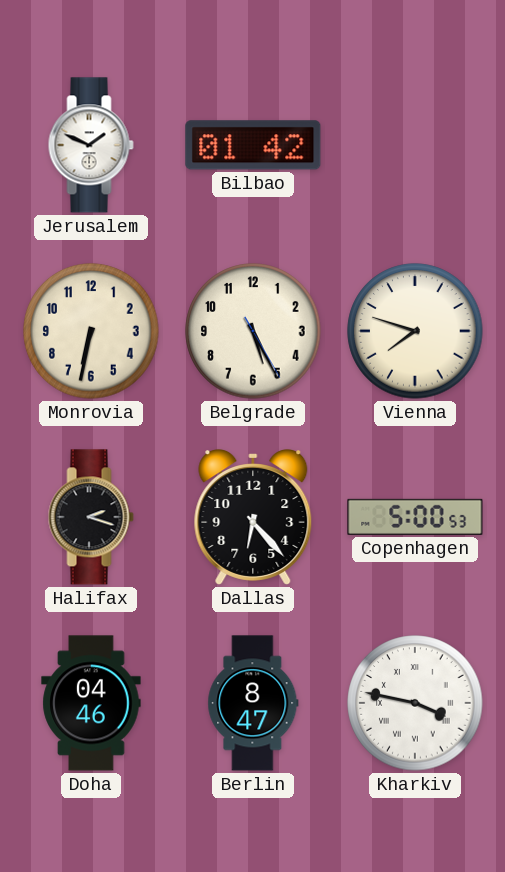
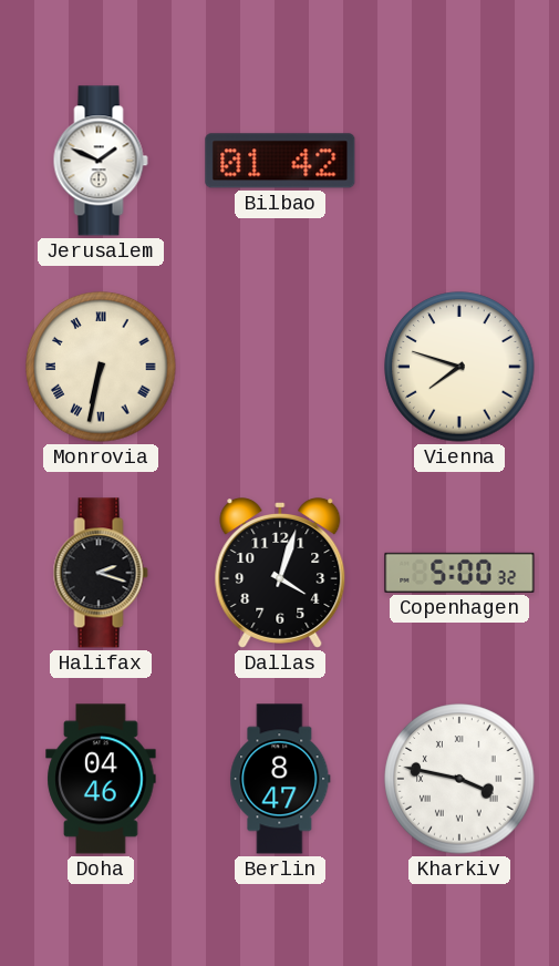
Monrovia numerals: Arabic -> Roman (101, 367)
Belgrade: 5:25 -> none (253, 331)
Dallas: 6:23 -> 4:03 (280, 574)
Copenhagen: 5:00:53 -> 5:00:32 (459, 573)
